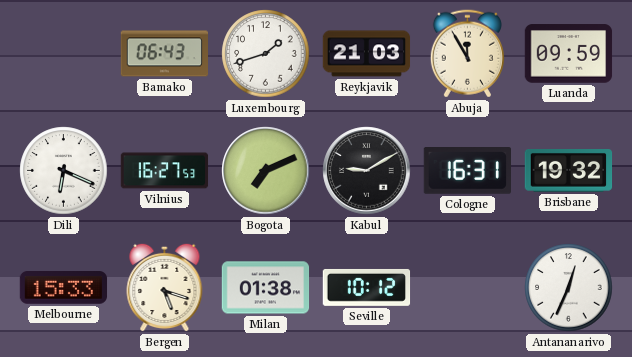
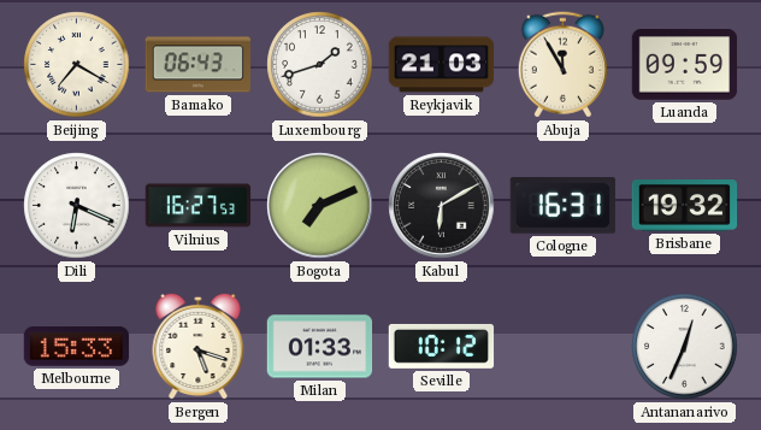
Beijing: none -> 7:20 (77, 65)
Kabul: 9:10 -> 6:10 (442, 206)
Milan: 01:38 -> 01:33 (320, 347)
